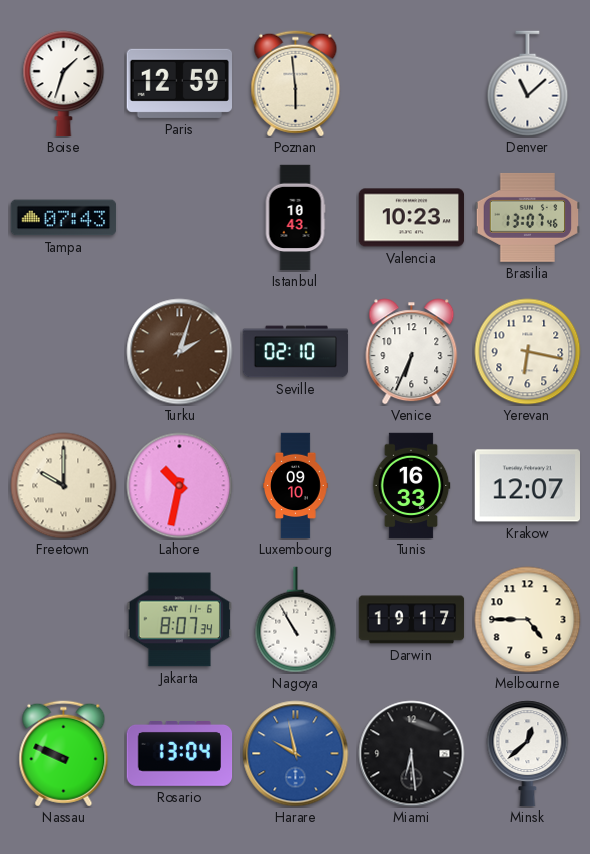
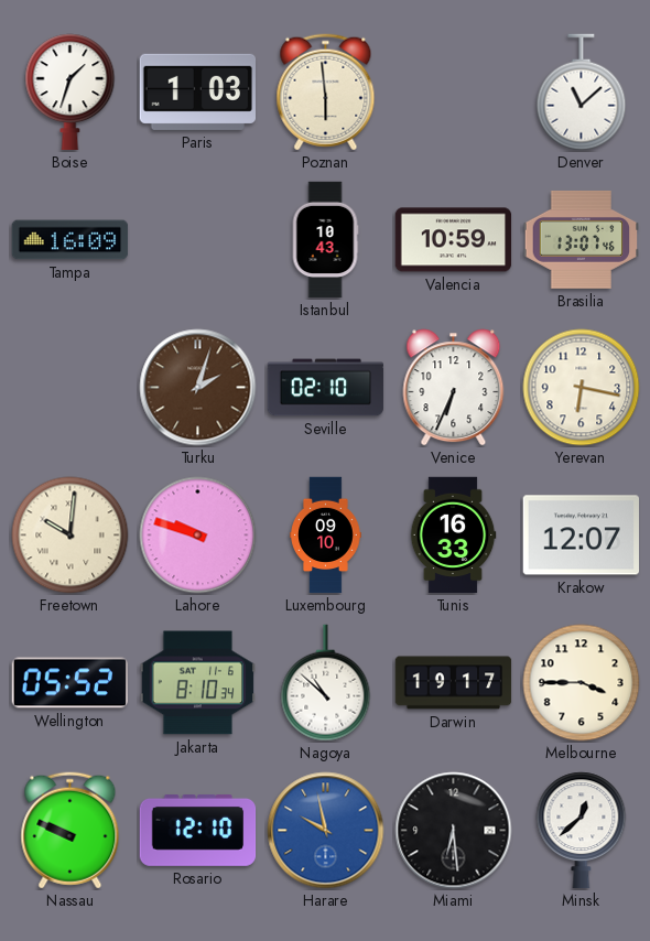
Paris: 12:59 -> 1:03 (197, 91)
Tampa: 07:43 -> 16:09 (71, 240)
Valencia: 10:23 -> 10:59 (454, 240)
Freetown: 10:00 -> 10:01 (71, 536)
Lahore: 10:32 -> 9:48 (198, 536)
Wellington: none -> 05:52 (69, 683)
Jakarta: 8:07 -> 8:10 (197, 683)
Nagoya: 10:55 -> 10:52 (326, 683)
Melbourne: 4:45 -> 3:45 (582, 683)
Rosario: 13:04 -> 12:10 (198, 831)
